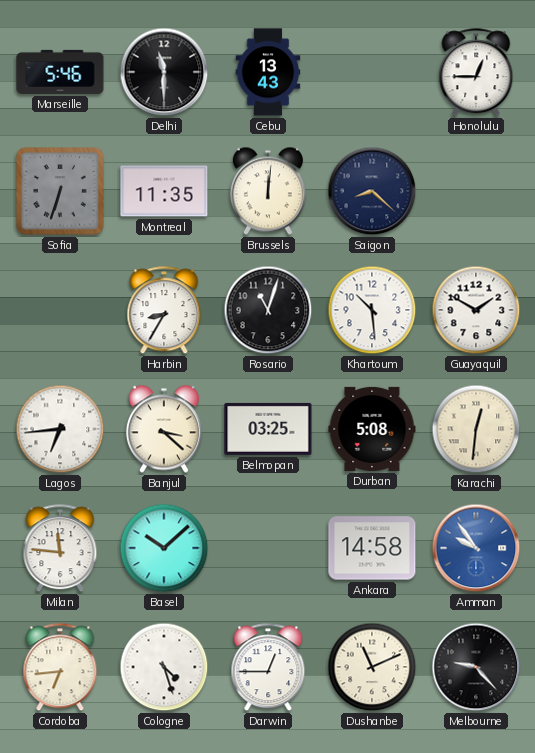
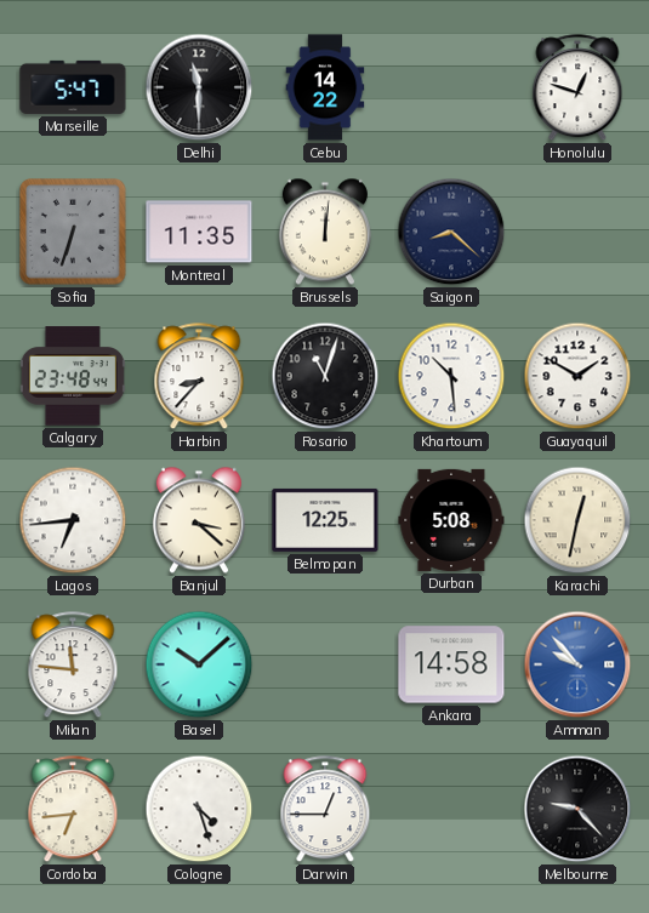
Marseille: 5:46 -> 5:47 (73, 87)
Cebu: 13:43 -> 14:22 (325, 87)
Honolulu: 12:45 -> 12:48 (577, 89)
Calgary: none -> 23:48 (73, 376)
Harbin: 8:35 -> 8:37 (199, 377)
Belmopan: 03:25 -> 12:25 (325, 520)
Karachi: 12:31 -> 12:32 (577, 520)
Amman: 9:54 -> 9:53 (577, 664)
Dushanbe: 11:11 -> none (372, 667)
